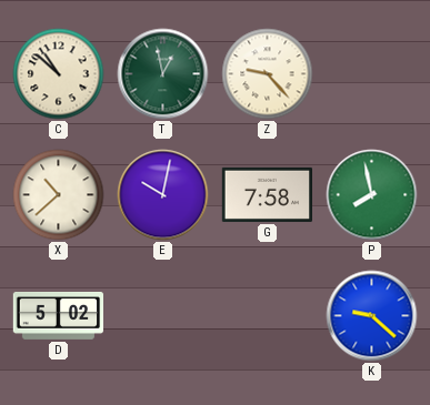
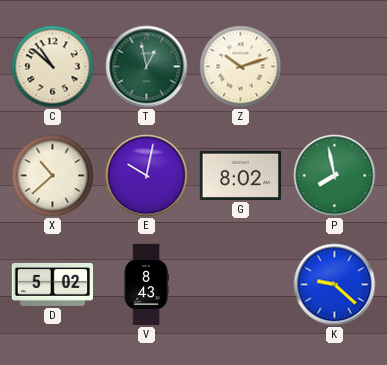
Z: 9:23 -> 10:12 (241, 67)
G: 7:58 -> 8:02 (240, 175)
V: none -> 8:43 (146, 285)
